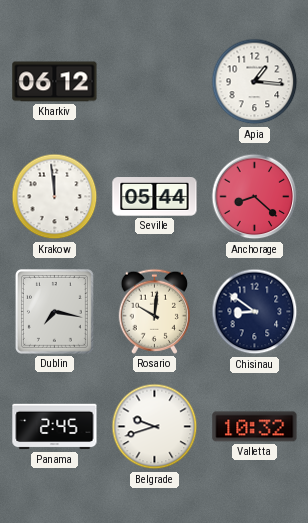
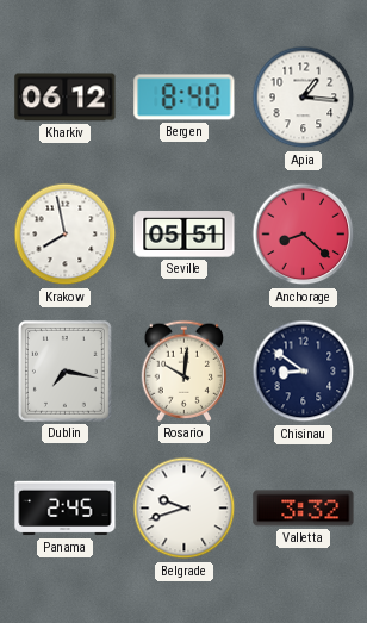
Bergen: none -> 8:40 (185, 98)
Krakow: 11:59 -> 7:58 (66, 235)
Seville: 05:44 -> 05:51 (185, 235)
Valletta: 10:32 -> 3:32 (304, 509)
